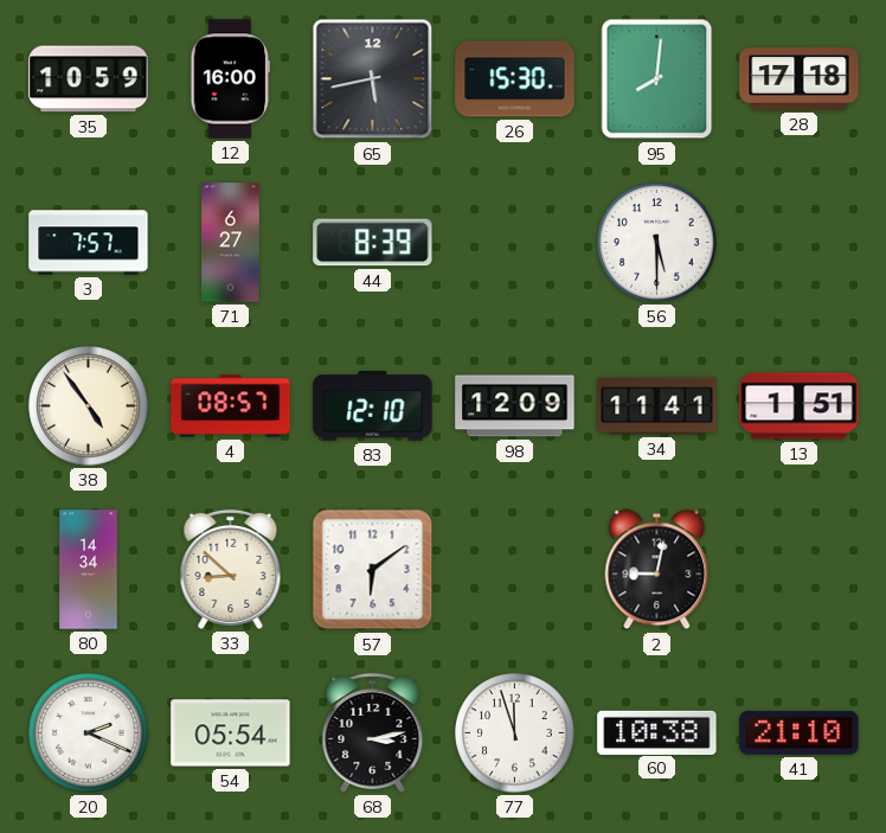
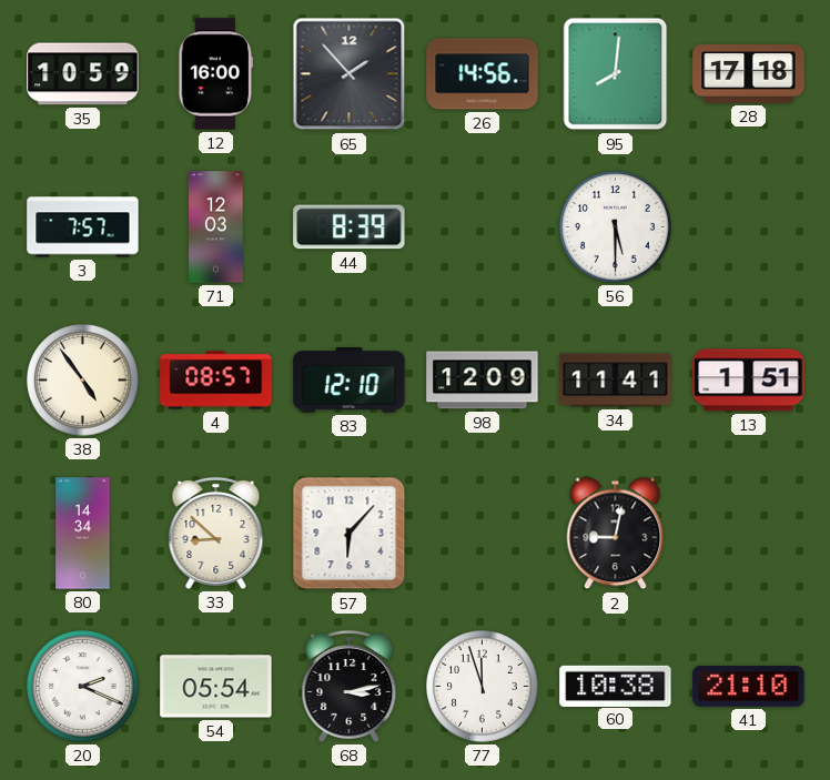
65: 5:43 -> 1:53 (350, 74)
26: 15:30 -> 14:56 (483, 74)
71: 6:27 -> 12:03 (216, 227)
57: 6:09 -> 6:07 (350, 534)
